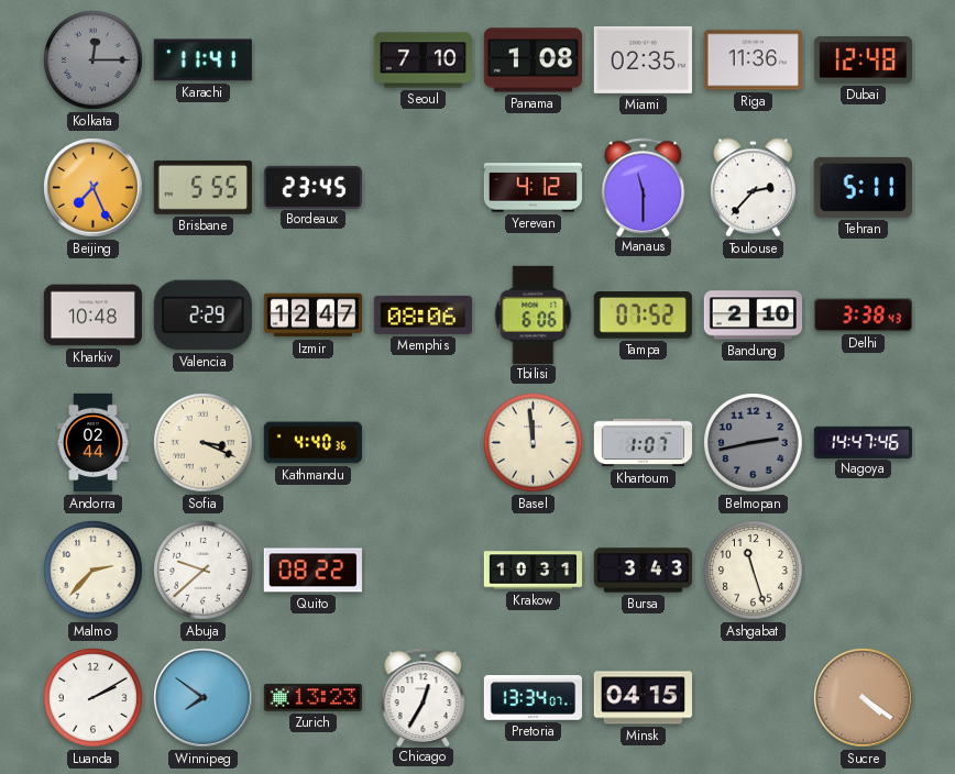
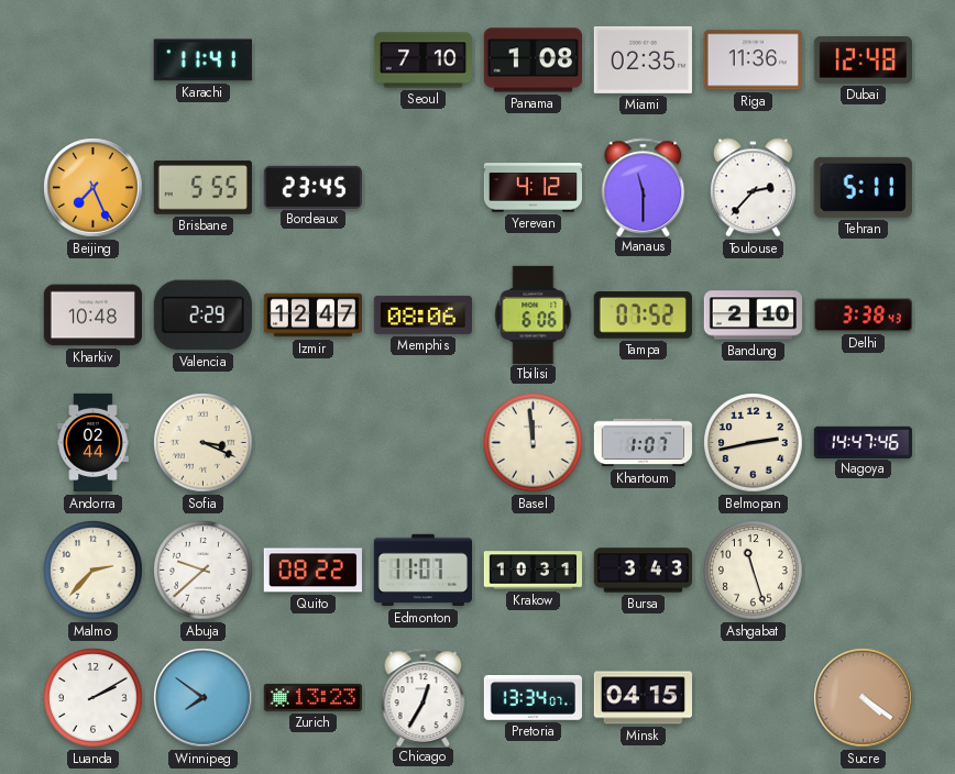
Kolkata: 12:15 -> none (94, 60)
Kathmandu: 4:40 -> none (312, 443)
Belmopan dial: grey -> cream (754, 443)
Edmonton: none -> 11:07 (422, 571)
